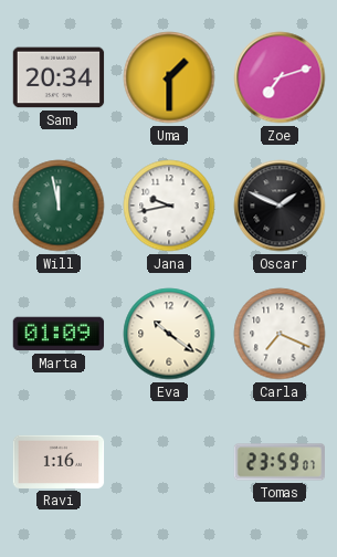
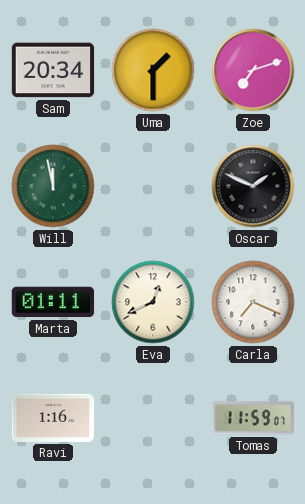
Jana: 9:43 -> none (169, 206)
Marta: 01:09 -> 01:11 (53, 302)
Eva: 10:21 -> 12:41 (153, 302)
Tomas: 23:59 -> 11:59 (253, 418)
